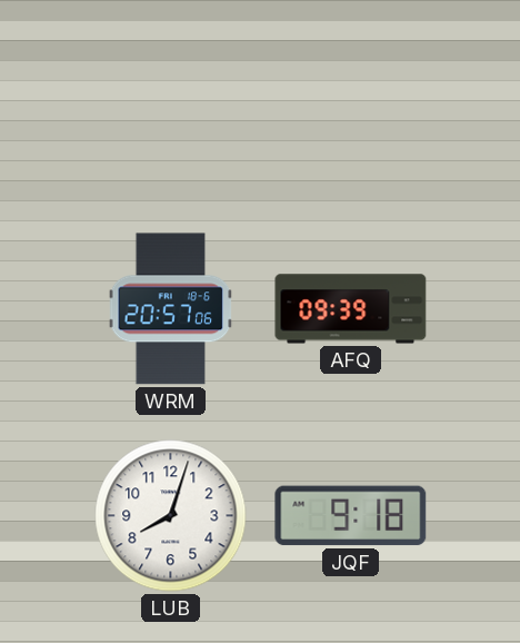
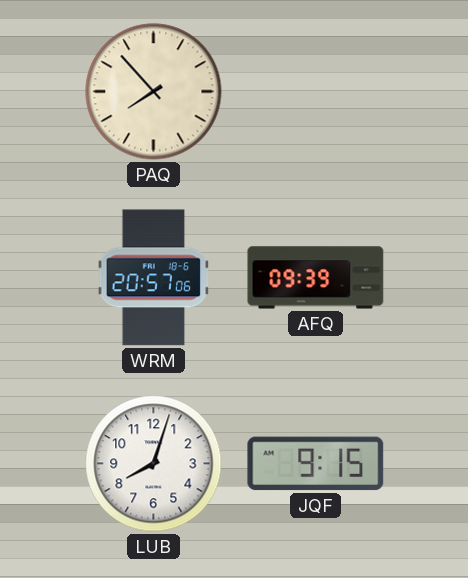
PAQ: none -> 7:53 (154, 92)
JQF: 9:18 -> 9:15 (316, 464)
